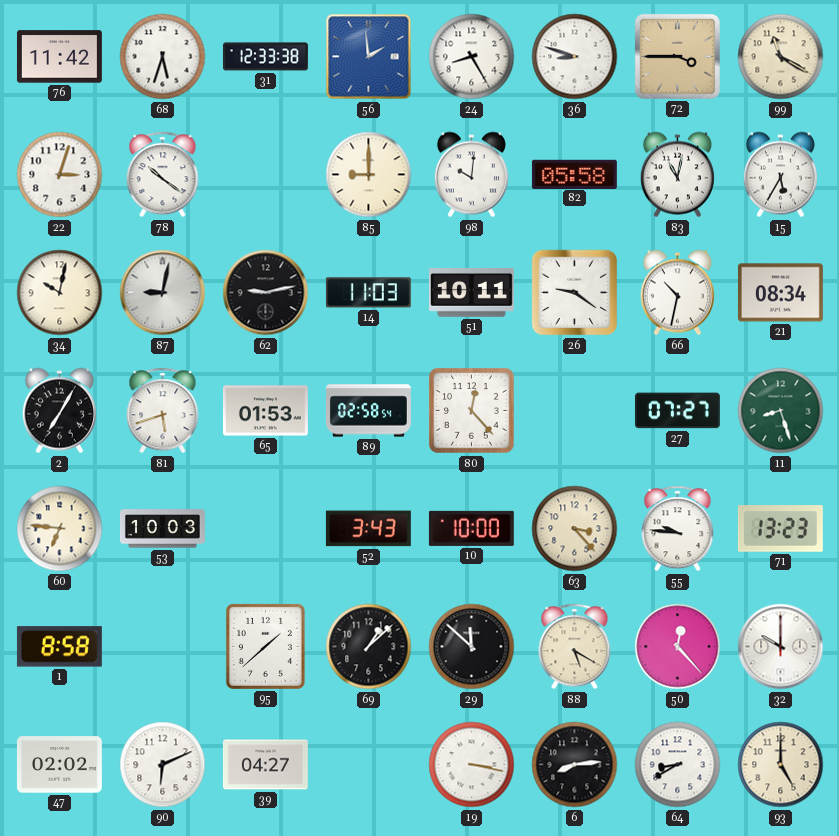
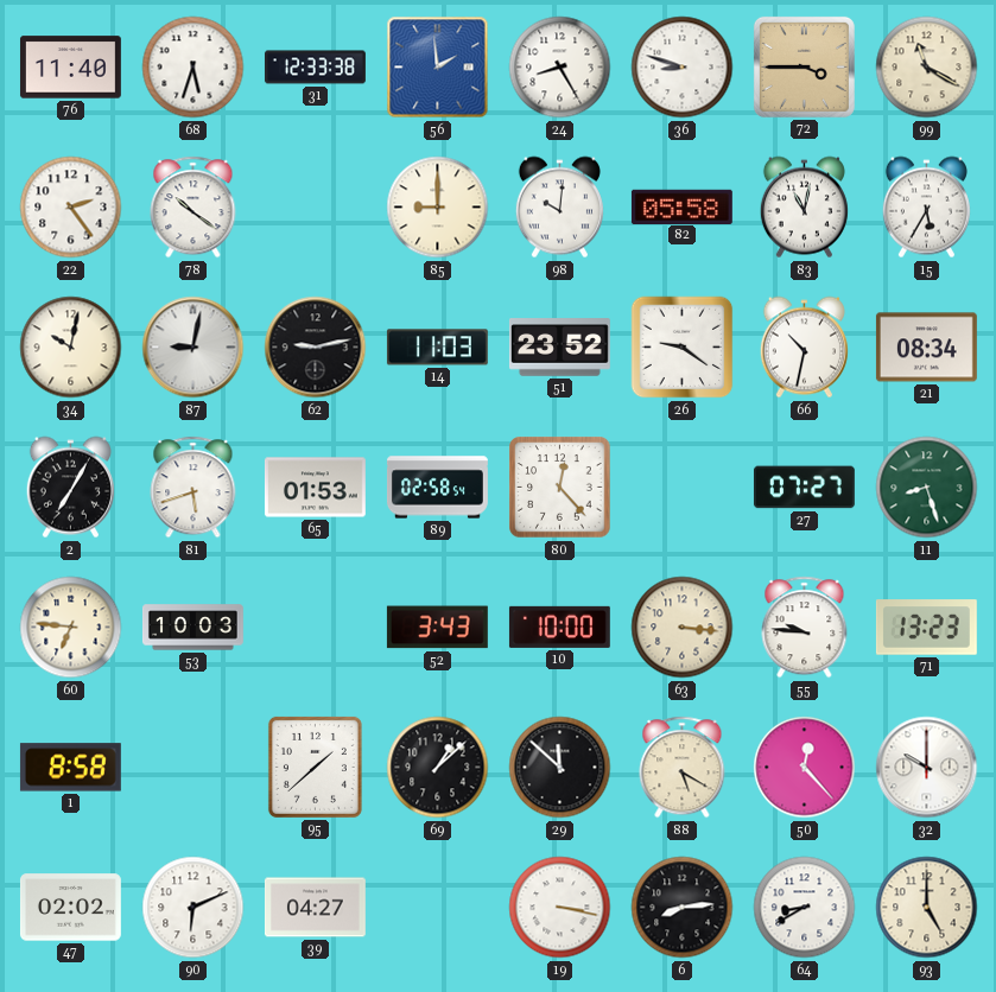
76: 11:42 -> 11:40 (70, 68)
22: 3:03 -> 2:24 (71, 208)
51: 10:11 -> 23:52 (559, 348)
63: 3:23 -> 3:16 (683, 628)
